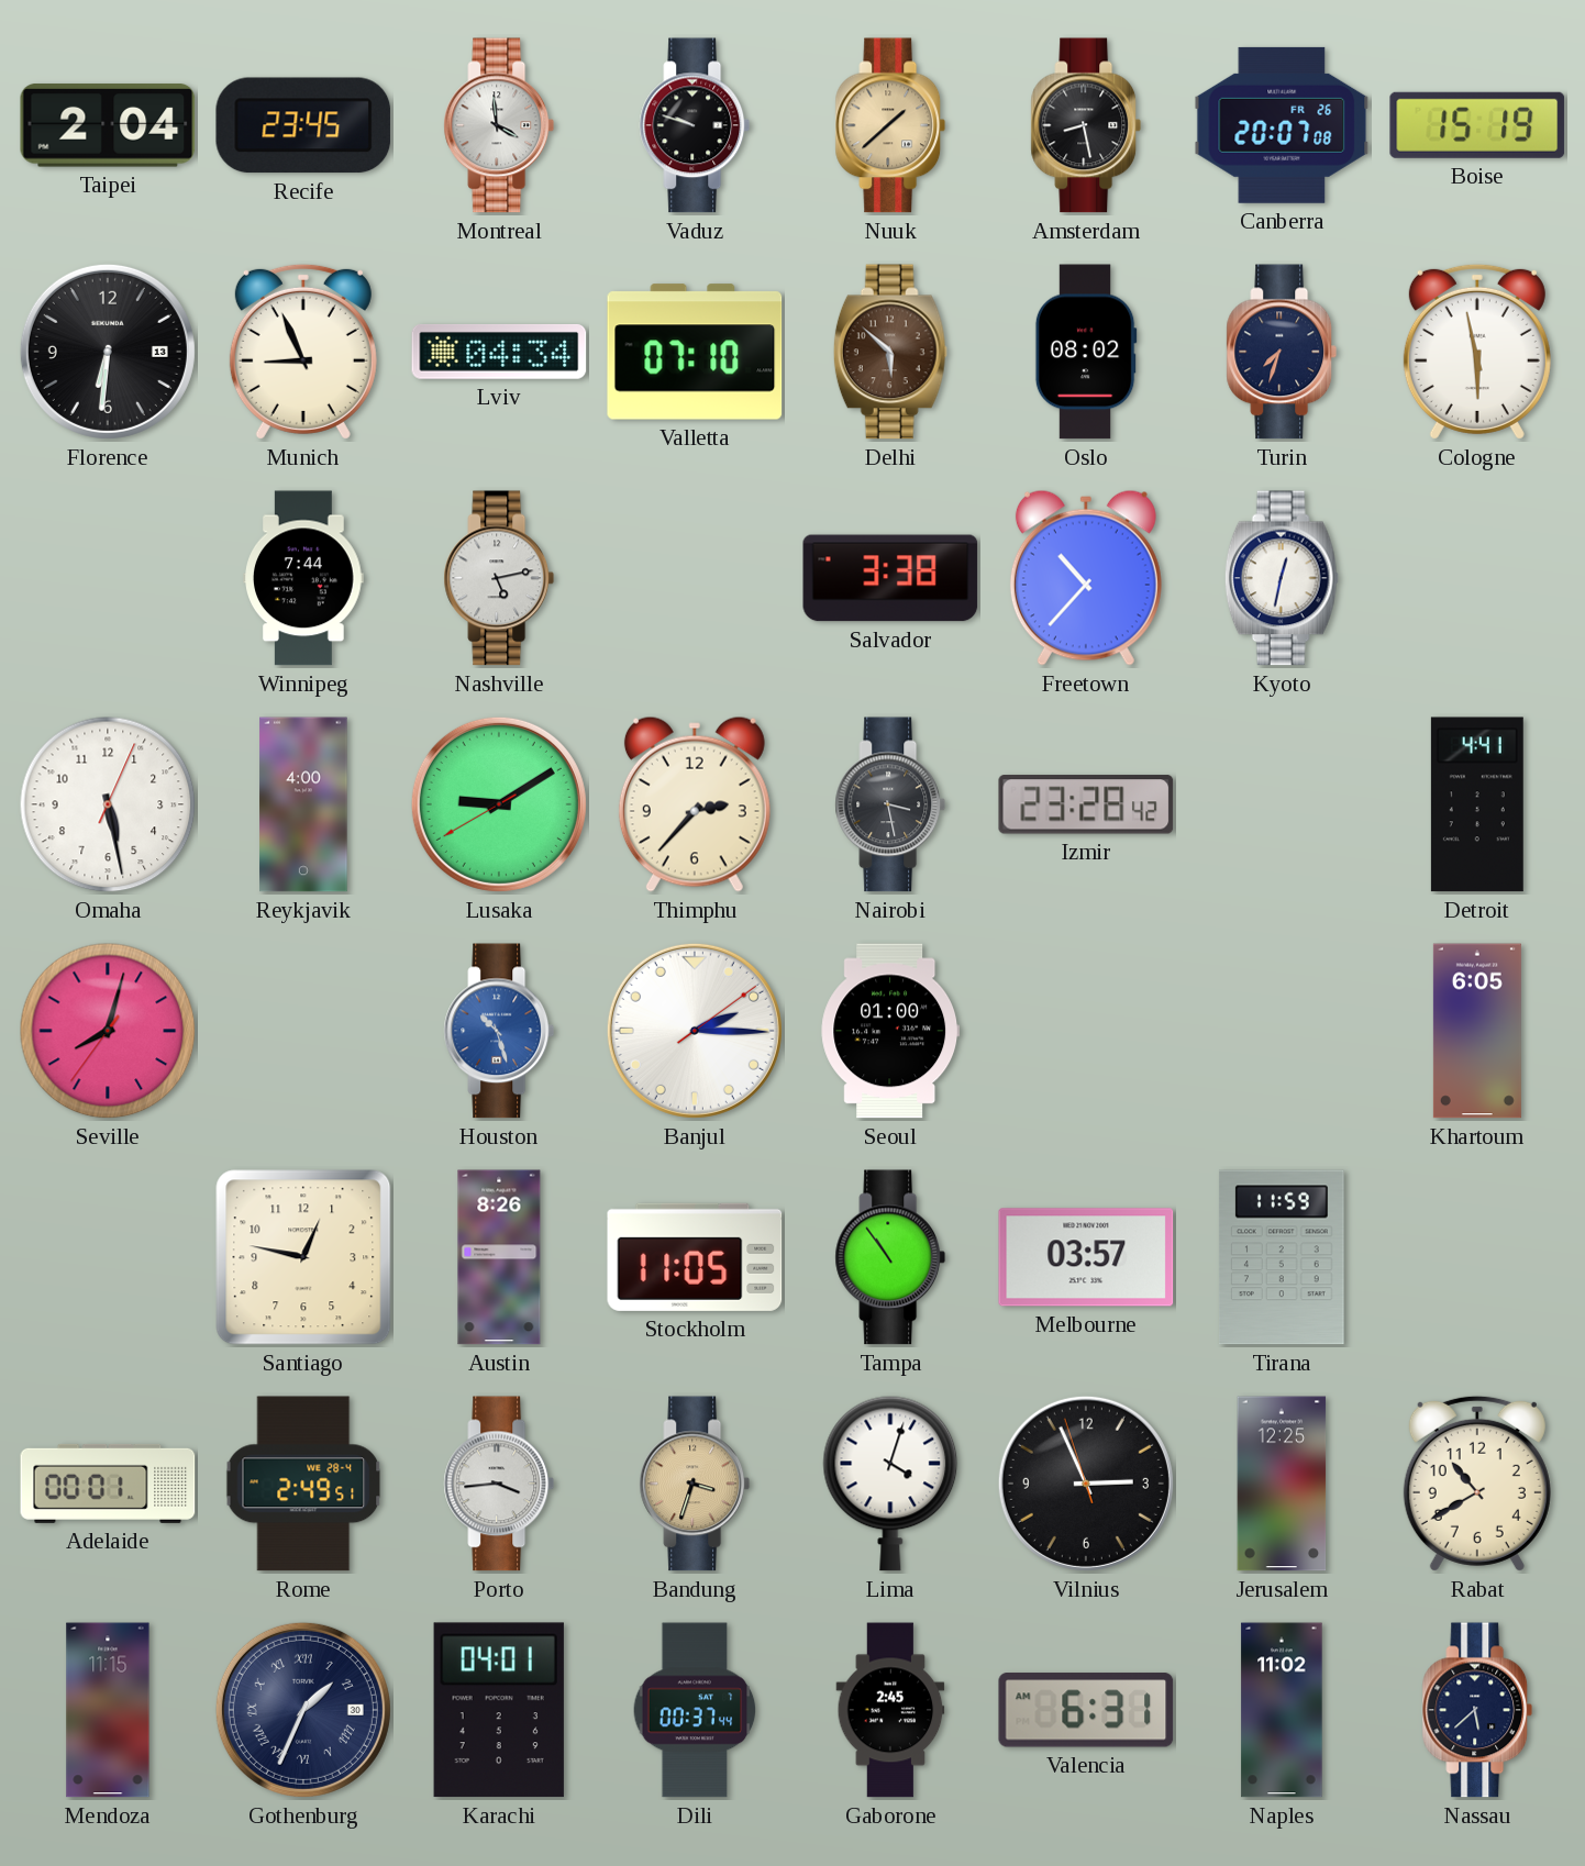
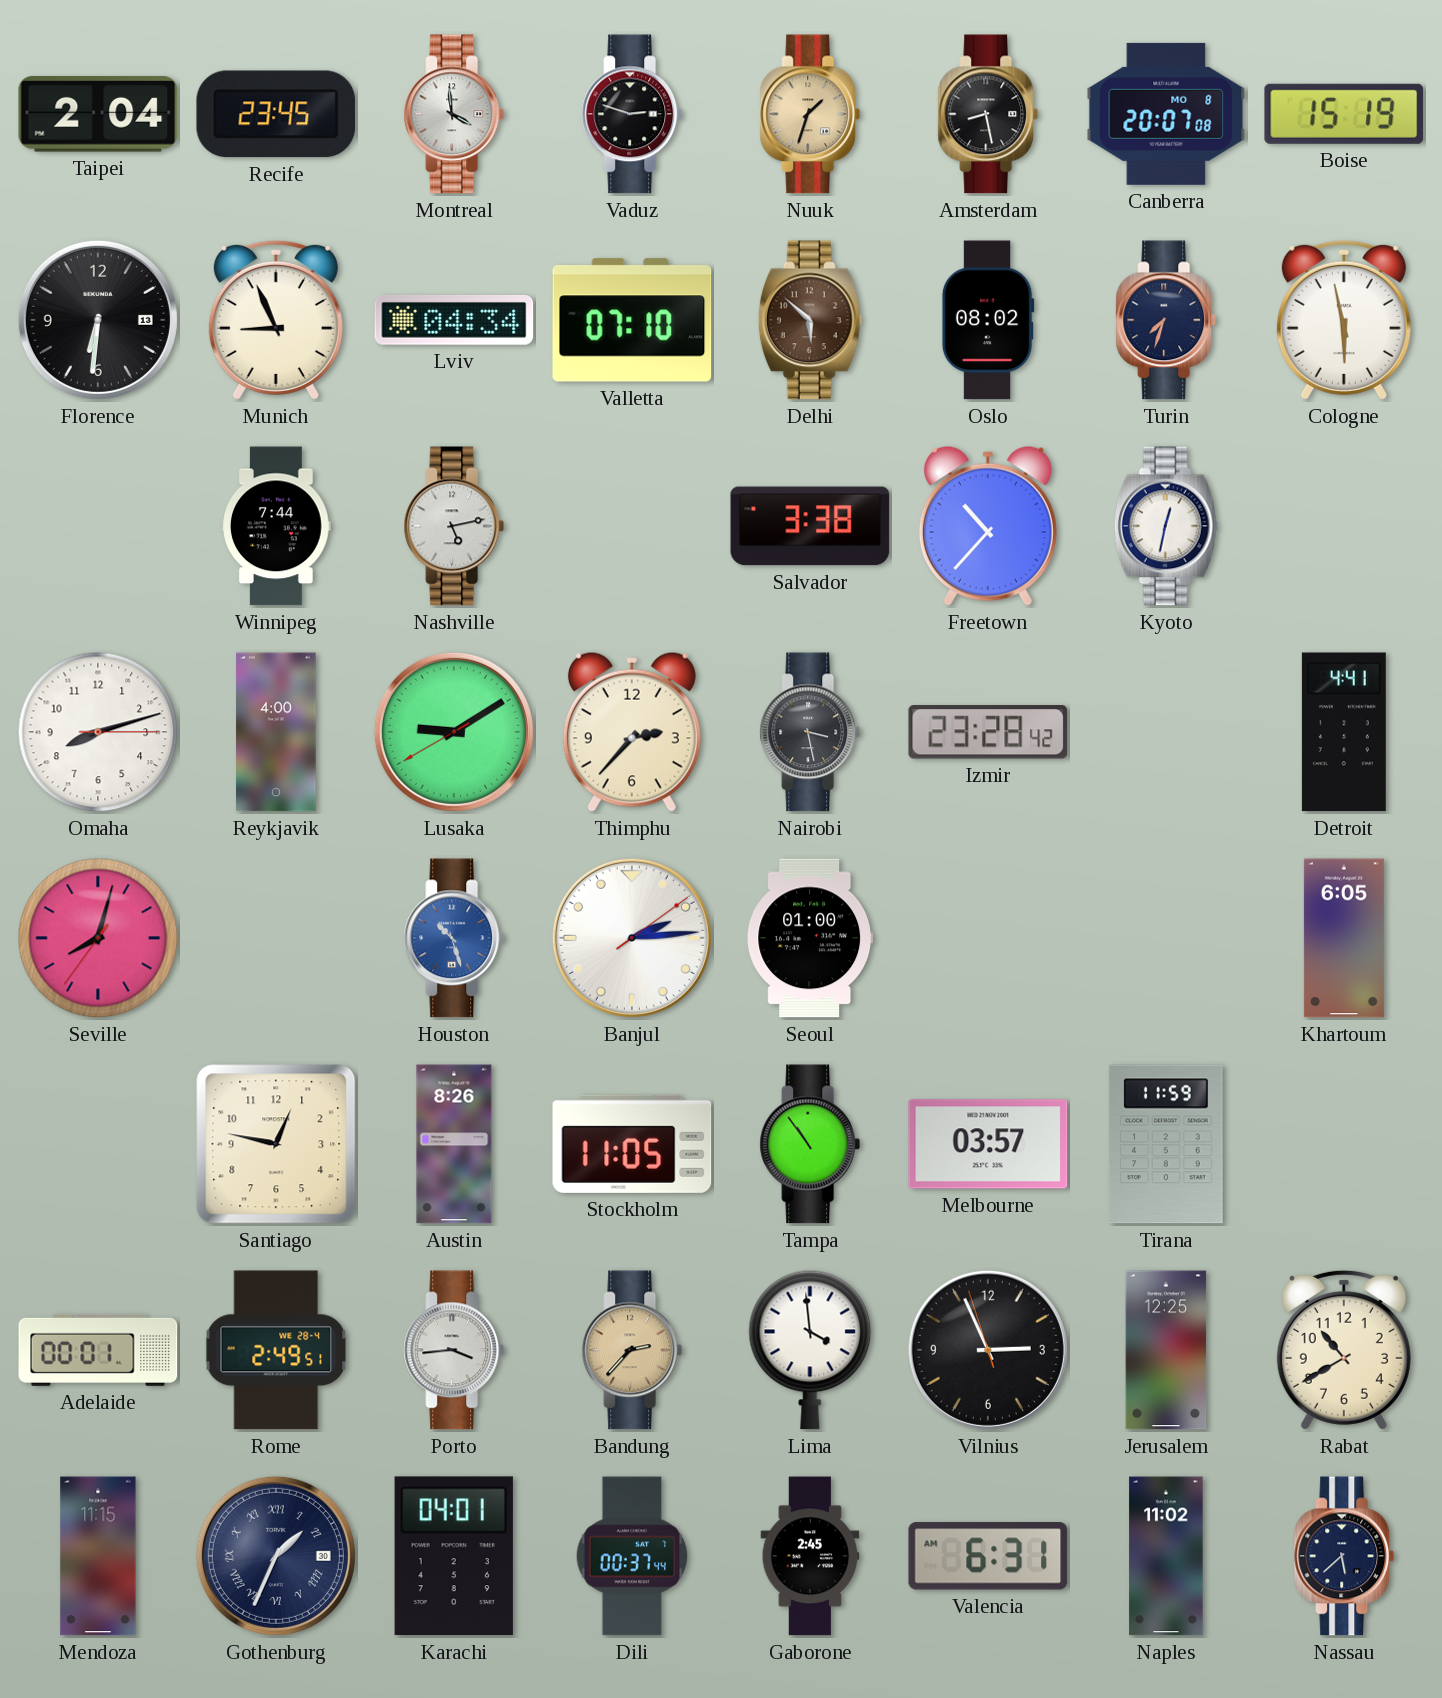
Vaduz: 9:48 -> 2:48 (632, 114)
Nuuk: 1:38 -> 1:33 (810, 114)
Canberra date: FR 26 -> MO 8 (1166, 114)
Omaha: 5:28 -> 8:12 (98, 732)
Banjul: 2:15 -> 2:14 (632, 938)
Bandung: 3:33 -> 2:37 (632, 1350)
Lima: 4:03 -> 3:59 (810, 1350)
